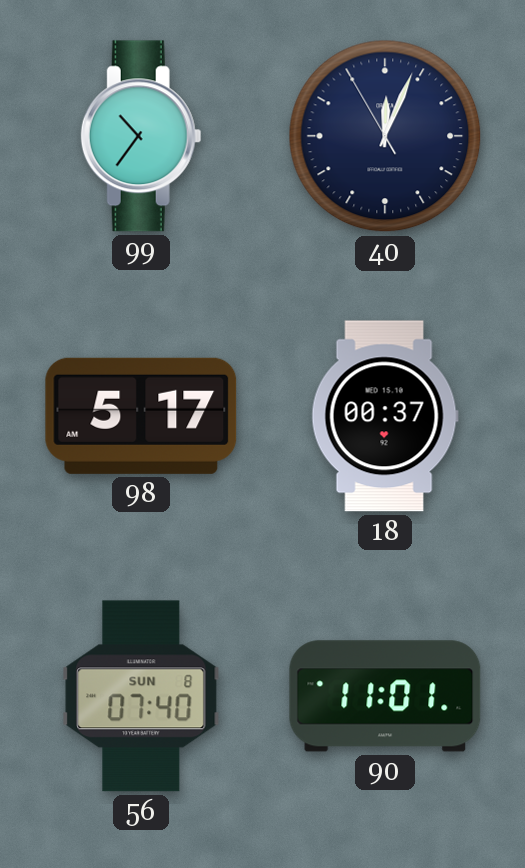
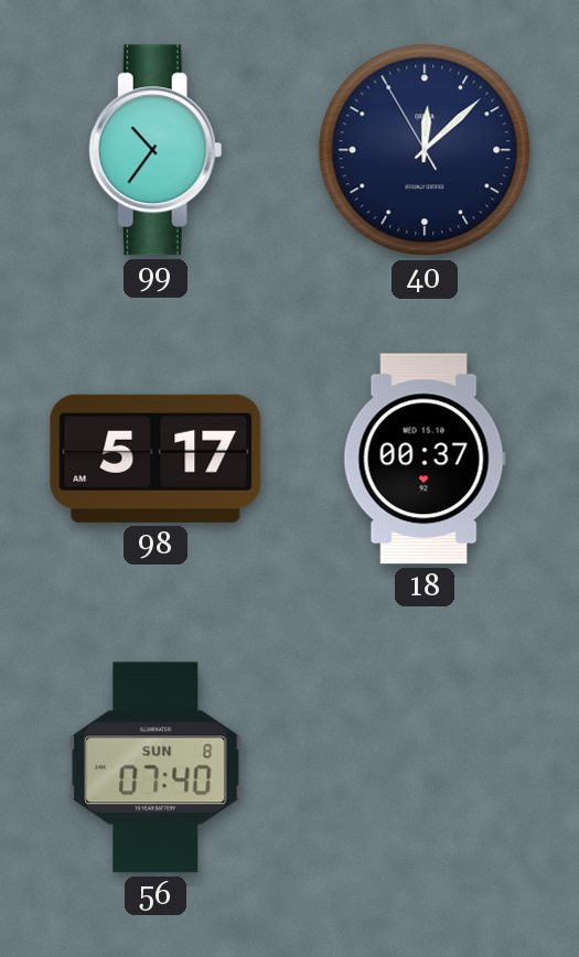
40: 12:03 -> 12:07 (425, 150)
90: 11:01 -> none (385, 696)
